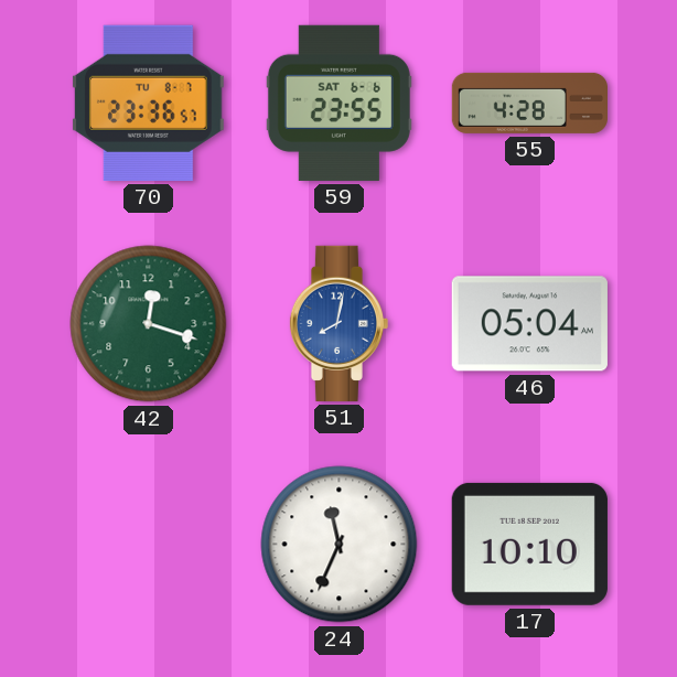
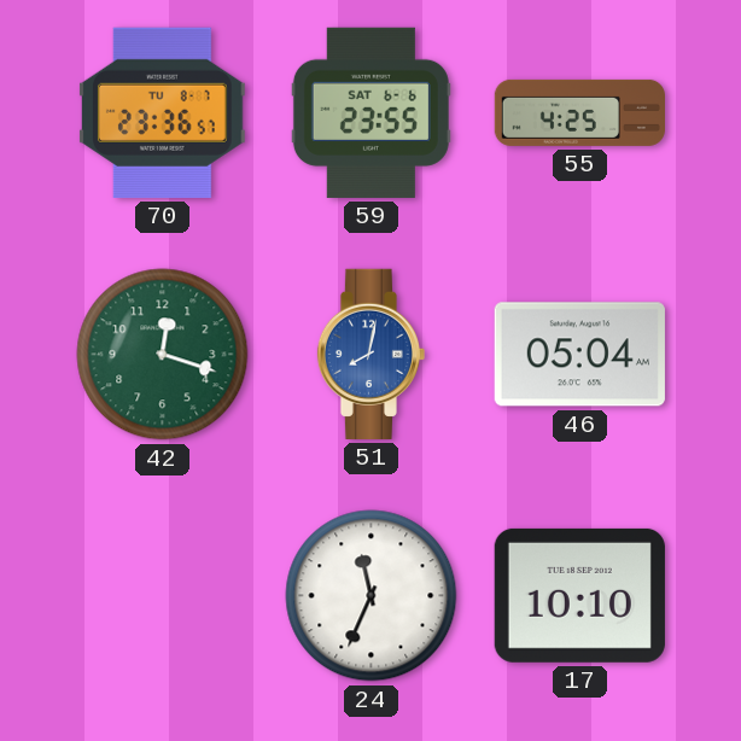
55: 4:28 -> 4:25 (579, 112)
